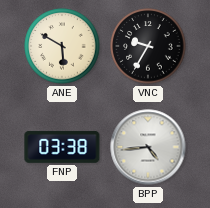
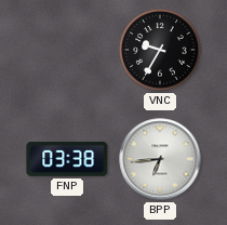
ANE: 5:50 -> none (62, 46)
BPP: 4:44 -> 6:44 (160, 159)
